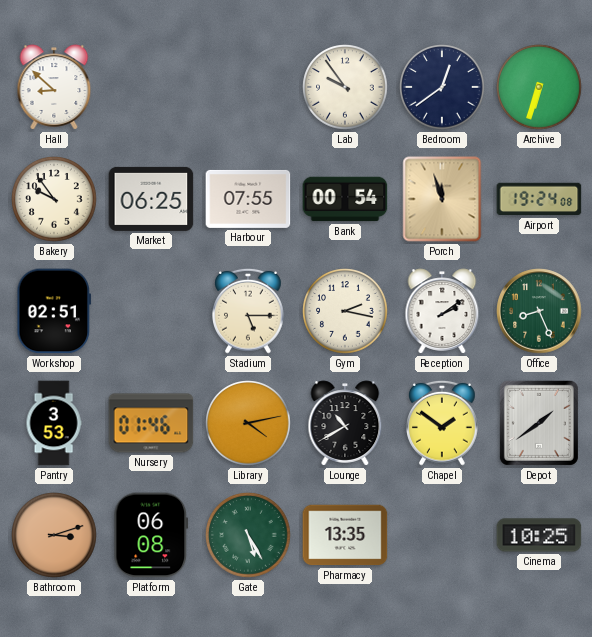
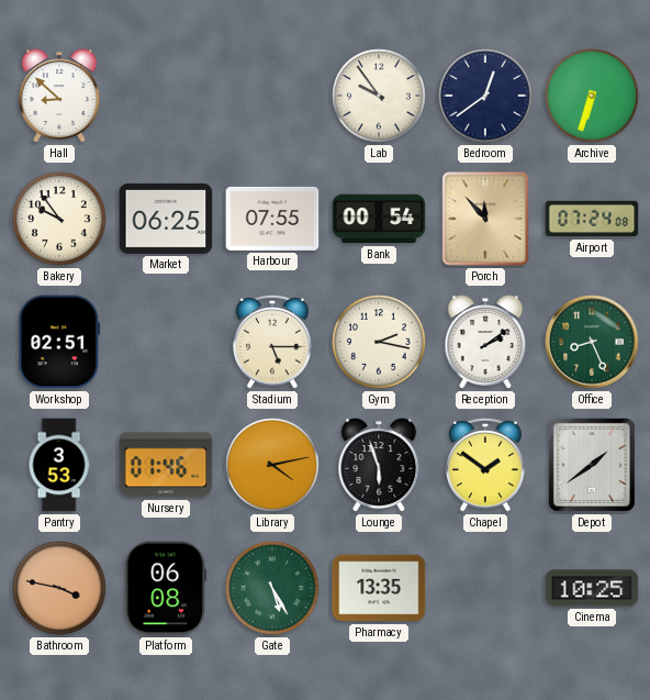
Porch: 11:57 -> 11:53 (485, 219)
Airport: 19:24 -> 07:24 (592, 219)
Lounge: 10:40 -> 5:57 (379, 465)
Bathroom: 3:12 -> 3:47 (59, 588)
